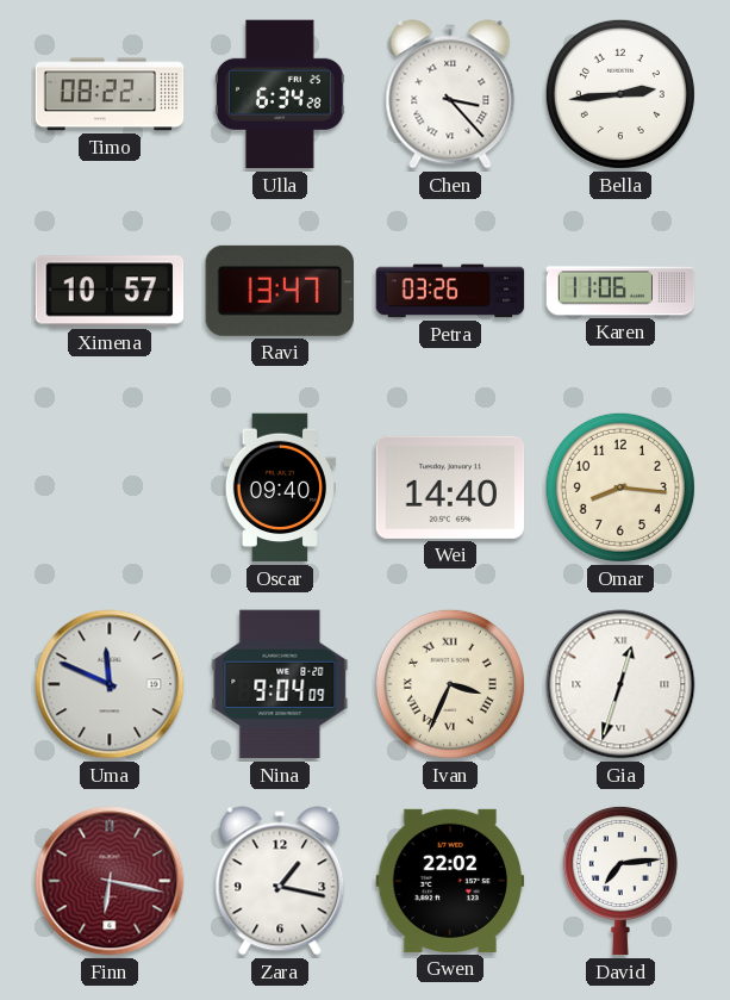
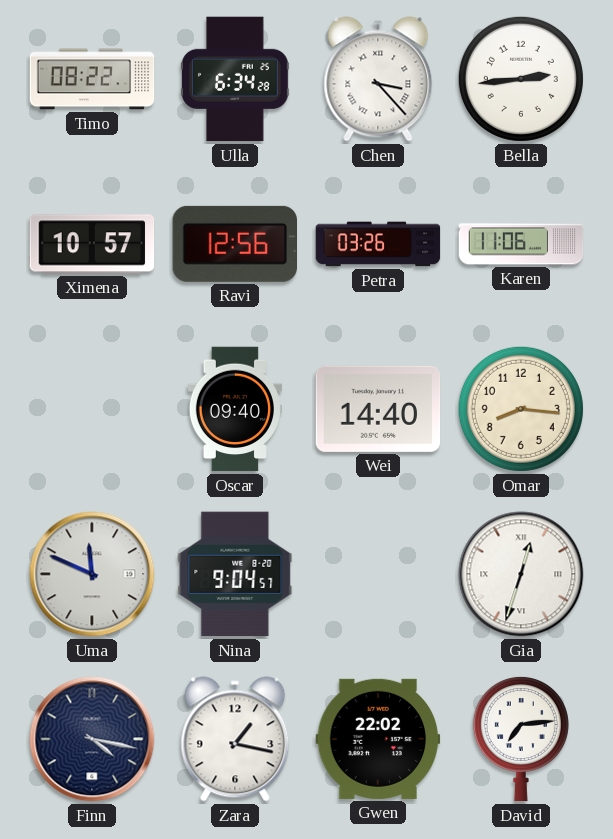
Ravi: 13:47 -> 12:56 (234, 244)
Nina: 9:04:09 -> 9:04:57 (235, 574)
Ivan: 3:34 -> none (450, 684)
Finn: 6:17 -> 4:17 (92, 739)
Finn dial: burgundy -> navy (92, 739)
